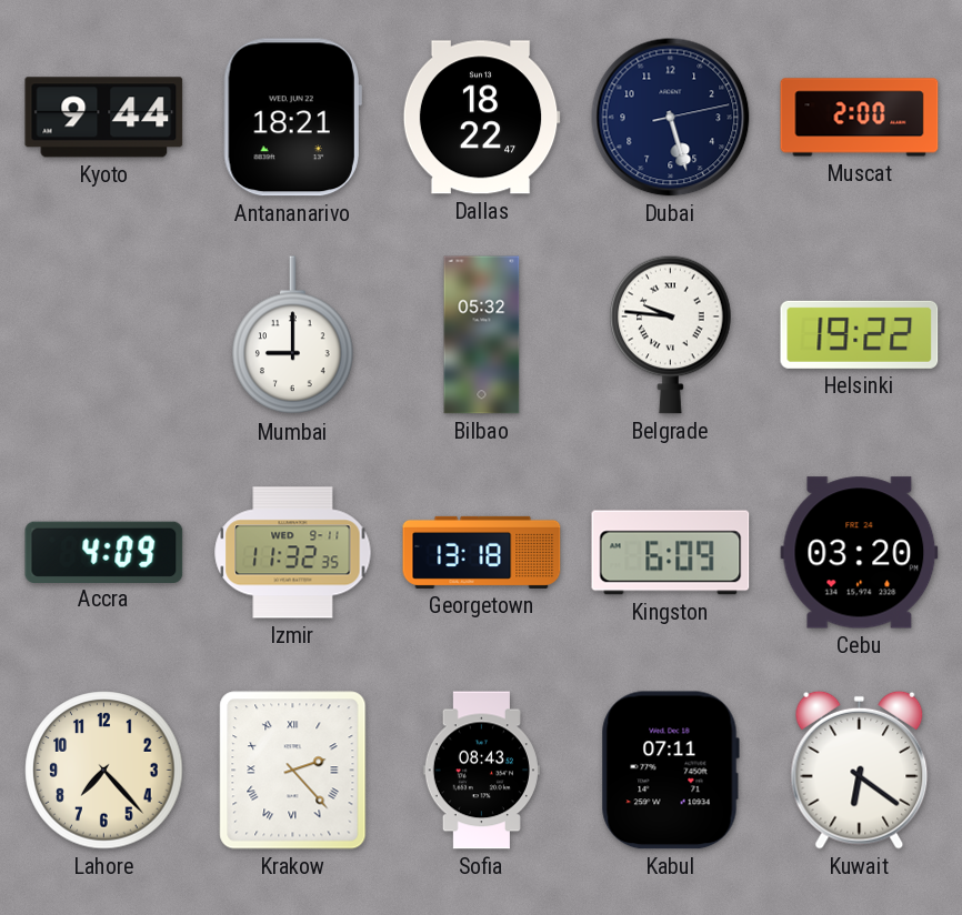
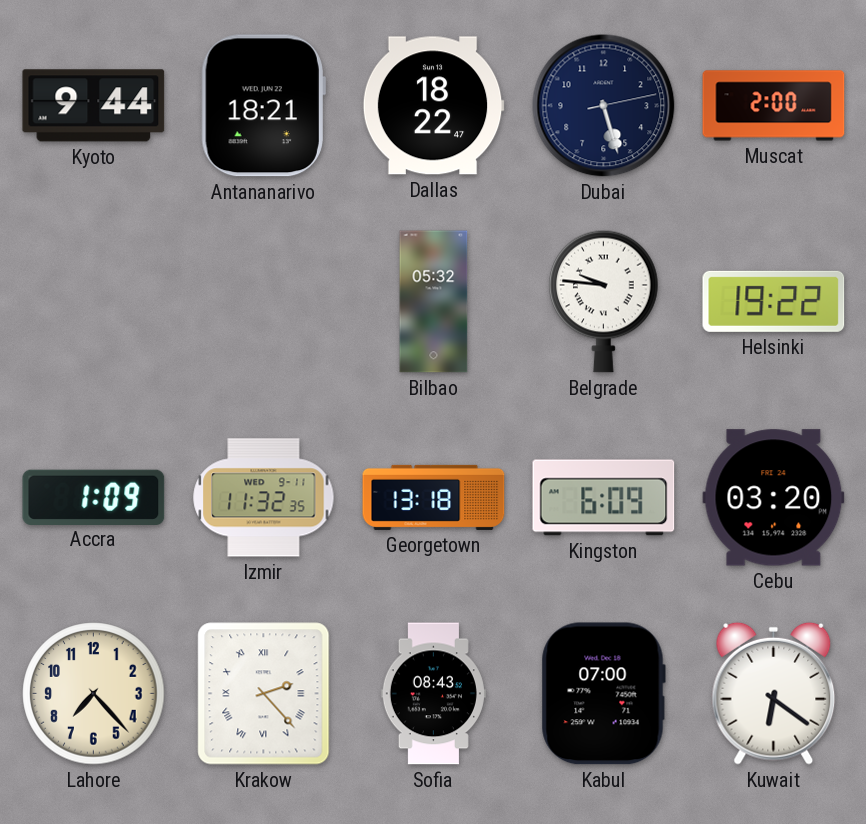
Mumbai: 9:00 -> none (293, 335)
Accra: 4:09 -> 1:09 (94, 497)
Kabul: 07:11 -> 07:00 (603, 694)
